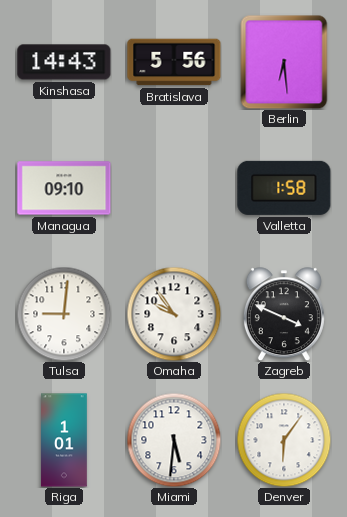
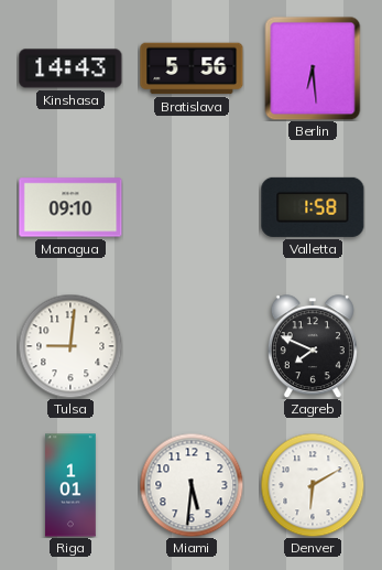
Omaha: 9:54 -> none (174, 314)
Zagreb: 3:49 -> 7:49 (313, 346)
Denver: 6:06 -> 6:10 (313, 485)
